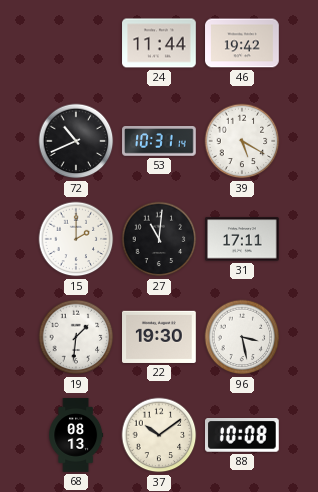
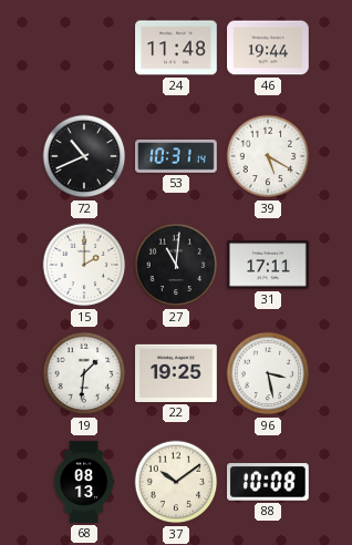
24: 11:44 -> 11:48 (176, 48)
46: 19:42 -> 19:44 (268, 48)
22: 19:30 -> 19:25 (177, 373)
